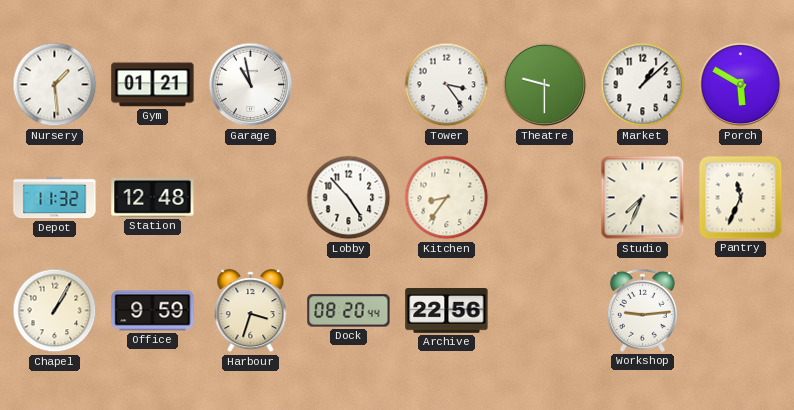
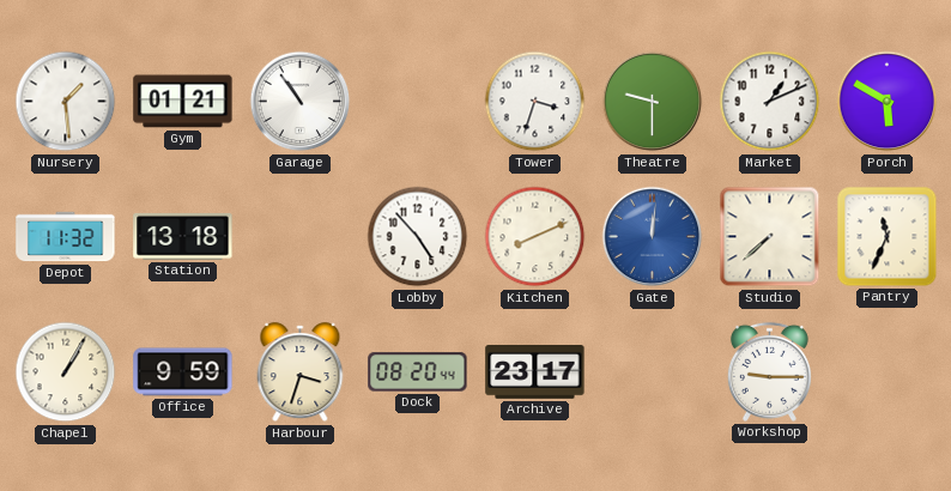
Garage: 10:58 -> 10:54 (301, 102)
Tower: 3:24 -> 3:33 (535, 102)
Market: 1:08 -> 1:11 (770, 102)
Station: 12:48 -> 13:18 (183, 236)
Kitchen: 8:36 -> 8:11 (535, 237)
Gate: none -> 12:01 (653, 237)
Studio: 7:34 -> 7:38 (770, 237)
Archive: 22:56 -> 23:17 (535, 372)
Workshop: 9:14 -> 9:15 (769, 371)
